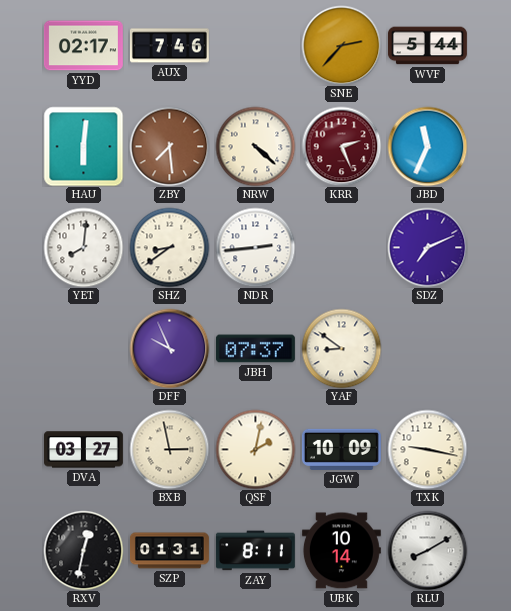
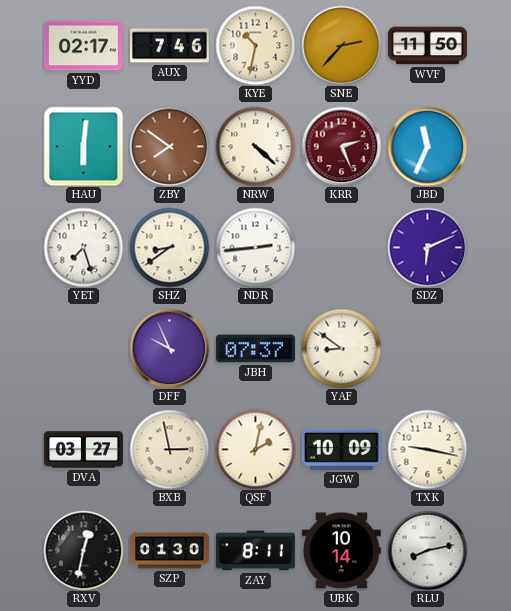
KYE: none -> 10:32 (255, 45)
WVF: 5:44 -> 11:50 (427, 46)
ZBY: 7:29 -> 7:51 (169, 146)
YET: 8:01 -> 7:27 (83, 247)
SDZ: 7:11 -> 6:11 (427, 247)
SZP: 01:31 -> 01:30 (169, 551)
RLU: 8:10 -> 8:13 (427, 550)
